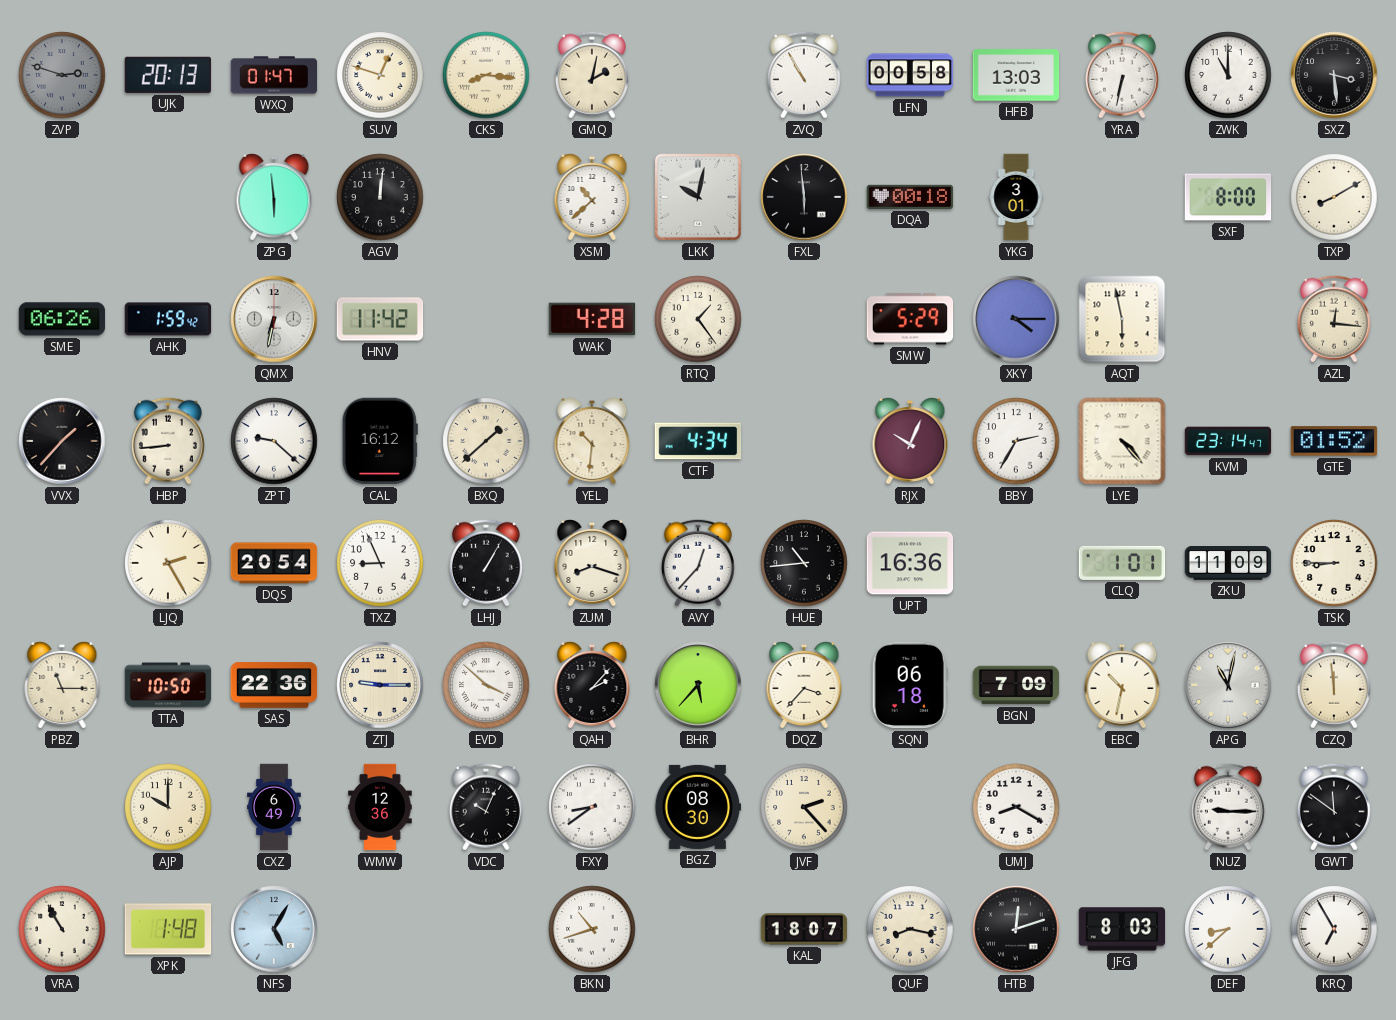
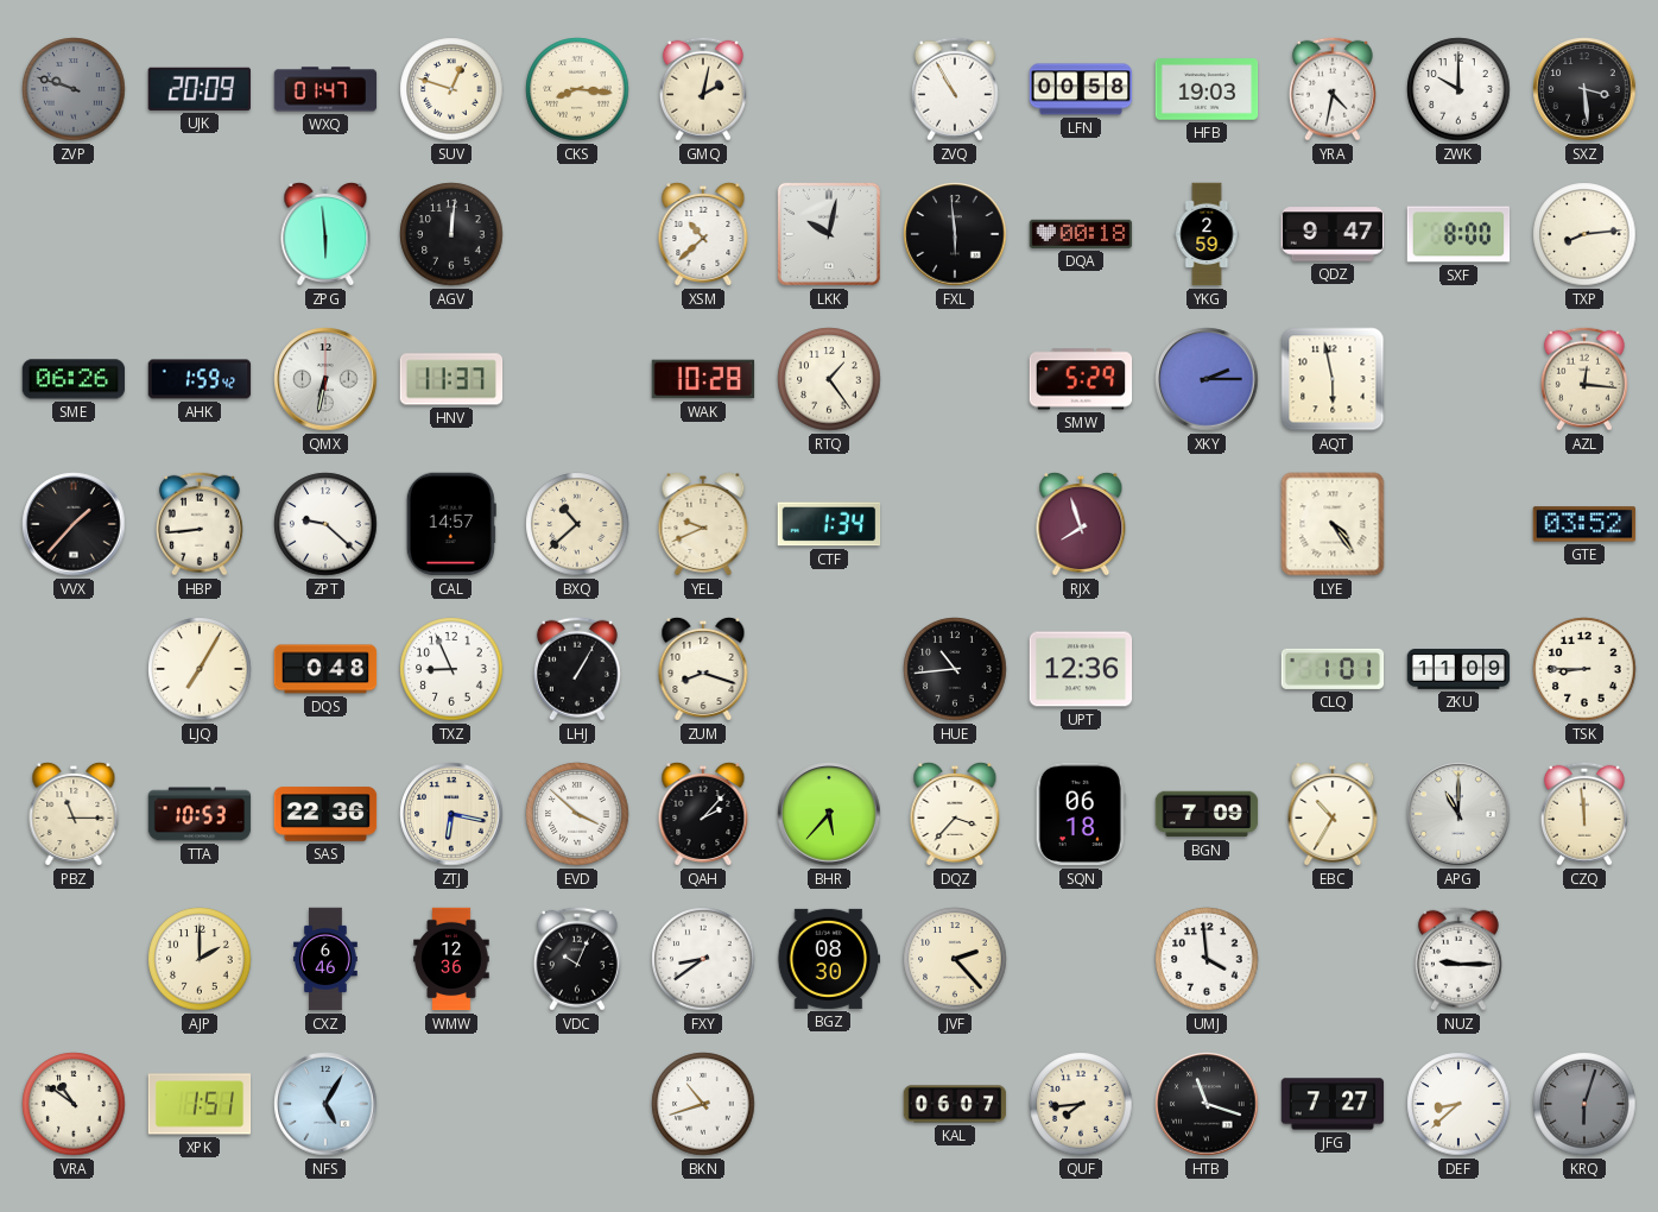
ZVP: 2:48 -> 9:48 (74, 89)
UJK: 20:13 -> 20:09 (198, 89)
HFB: 13:03 -> 19:03 (1207, 89)
YRA: 6:32 -> 4:32 (1333, 89)
ZWK: 11:00 -> 10:00 (1458, 89)
YKG: 3:01 -> 2:59 (1207, 234)
QDZ: none -> 9:47 (1333, 234)
TXP: 8:10 -> 8:14 (1584, 234)
HNV: 11:42 -> 11:37 (451, 379)
WAK: 4:28 -> 10:28 (703, 379)
XKY: 4:15 -> 2:15 (1207, 379)
CAL: 16:12 -> 14:57 (451, 524)
BXQ: 1:38 -> 10:38 (577, 524)
YEL: 10:31 -> 9:41 (703, 524)
CTF: 4:34 -> 1:34 (829, 524)
RJX: 10:04 -> 7:57 (1081, 524)
BBY: 2:35 -> none (1016, 441)
LYE: 4:23 -> 4:24 (1333, 524)
KVM: 23:14 -> none (1228, 441)
GTE: 01:52 -> 03:52 (1584, 524)
LJQ: 2:25 -> 7:05 (200, 669)
DQS: 20:54 -> 0:48 (325, 669)
AVY: 12:37 -> none (698, 563)
UPT: 16:36 -> 12:36 (1081, 669)
TTA: 10:50 -> 10:53 (200, 814)
ZTJ: 9:15 -> 6:17 (451, 814)
EBC: 10:32 -> 10:35 (1333, 814)
APG: 11:02 -> 11:00 (1458, 814)
AJP: 10:00 -> 2:00 (200, 959)
CXZ: 6:49 -> 6:46 (327, 959)
UMJ: 8:20 -> 3:59 (1207, 959)
GWT: 11:51 -> none (1334, 807)
VRA: 10:55 -> 10:51 (74, 1104)
XPK: 1:48 -> 1:51 (200, 1104)
KAL: 18:07 -> 06:07 (955, 1104)
QUF: 8:17 -> 7:44 (1081, 1104)
HTB: 12:12 -> 11:18 (1207, 1104)
JFG: 8:03 -> 7:27 (1333, 1104)
KRQ: 6:55 -> 6:03 (1584, 1104)
KRQ dial: white -> grey (1584, 1104)
